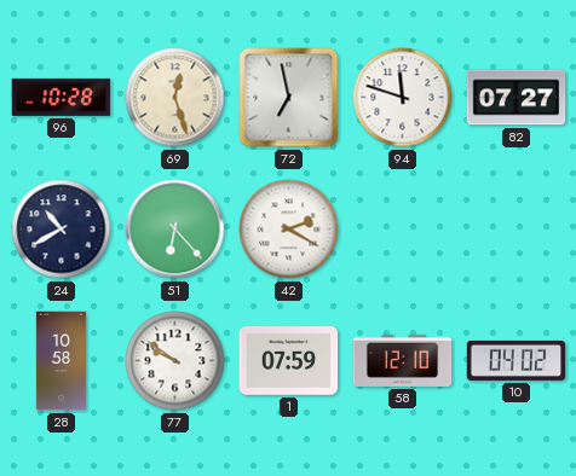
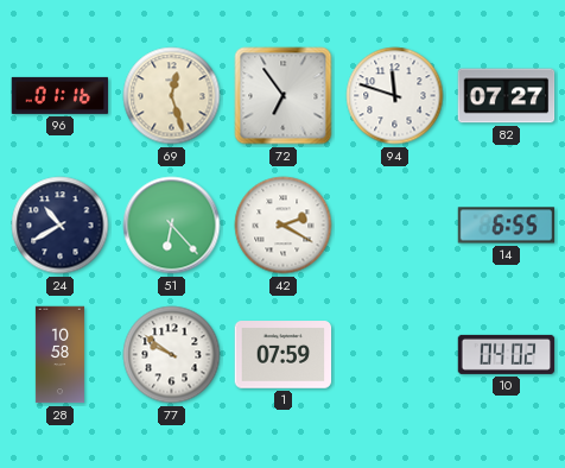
96: 10:28 -> 01:16 (61, 95)
72: 6:58 -> 6:54 (284, 96)
14: none -> 6:55 (507, 226)
58: 12:10 -> none (403, 360)
